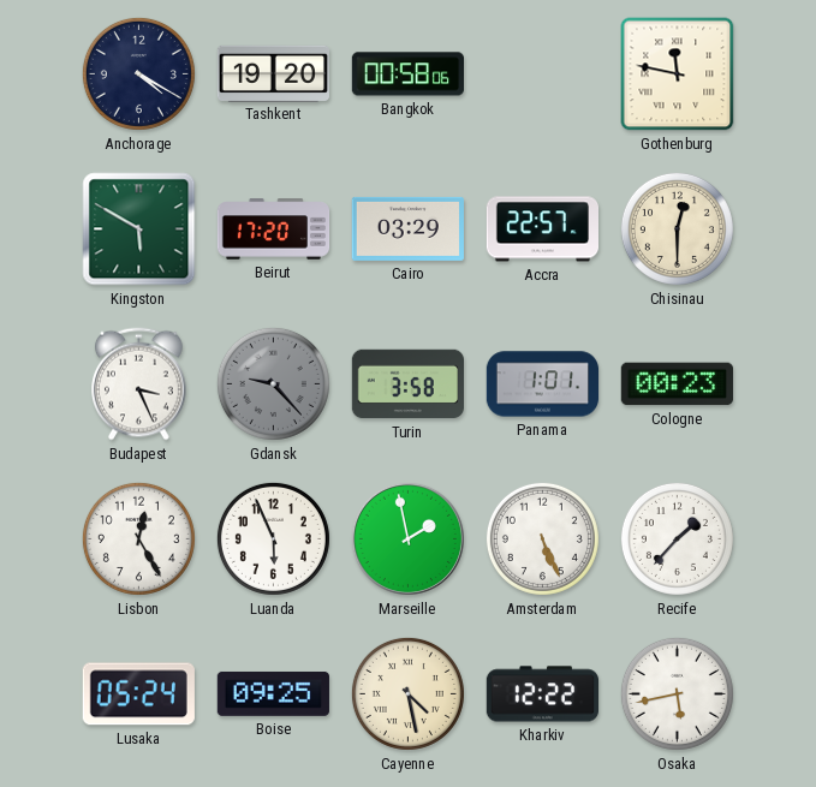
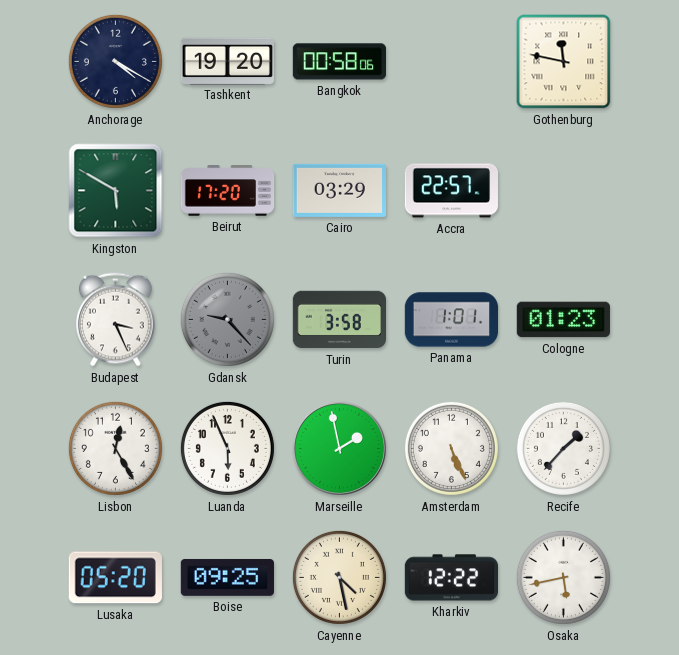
Chisinau: 12:30 -> none (677, 228)
Cologne: 00:23 -> 01:23 (563, 320)
Lusaka: 05:24 -> 05:20 (115, 578)
